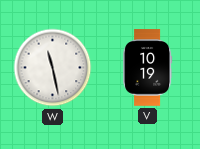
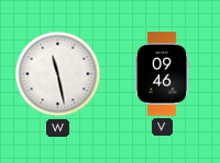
V: 10:19 -> 09:46 (163, 74)
